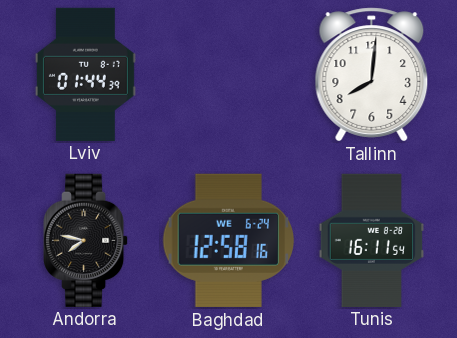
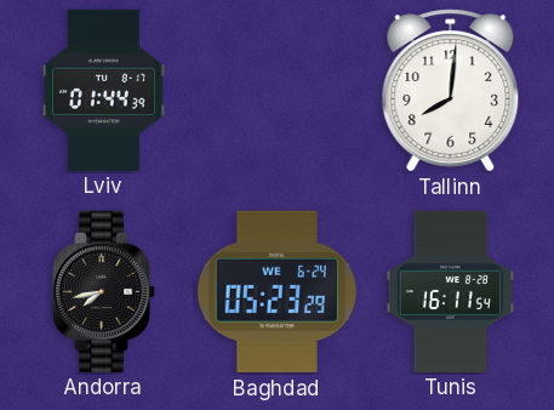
Andorra: 7:47 -> 7:43 (104, 291)
Baghdad: 12:58 -> 05:23 (278, 291)
